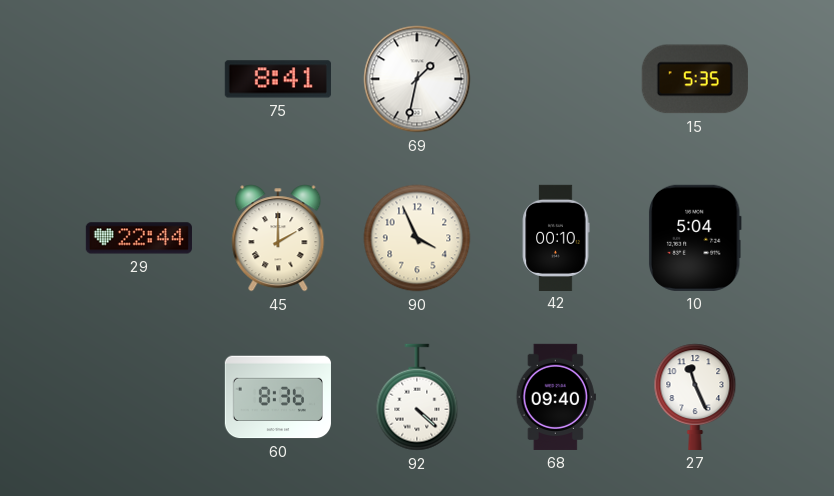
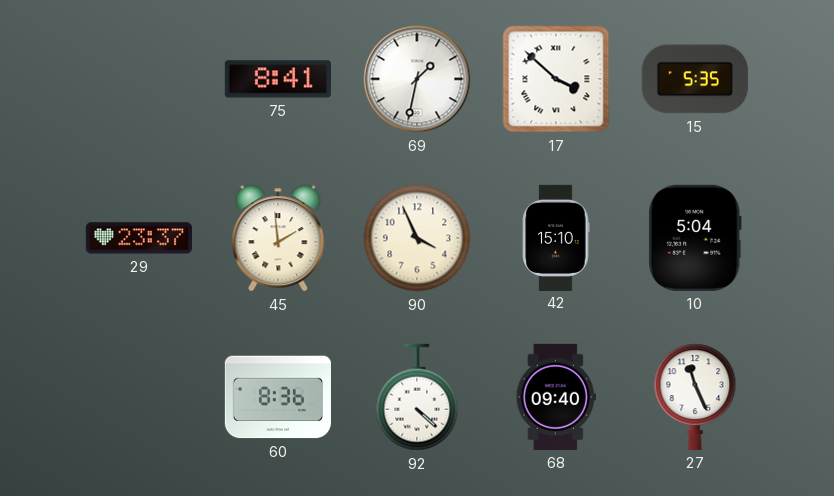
17: none -> 3:52 (556, 79)
29: 22:44 -> 23:37 (139, 238)
45: 2:00 -> 1:59 (278, 238)
42: 00:10 -> 15:10 (556, 237)
